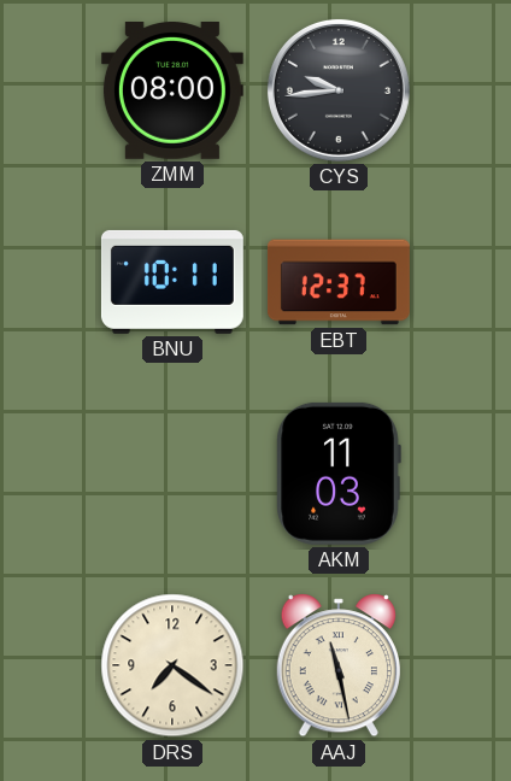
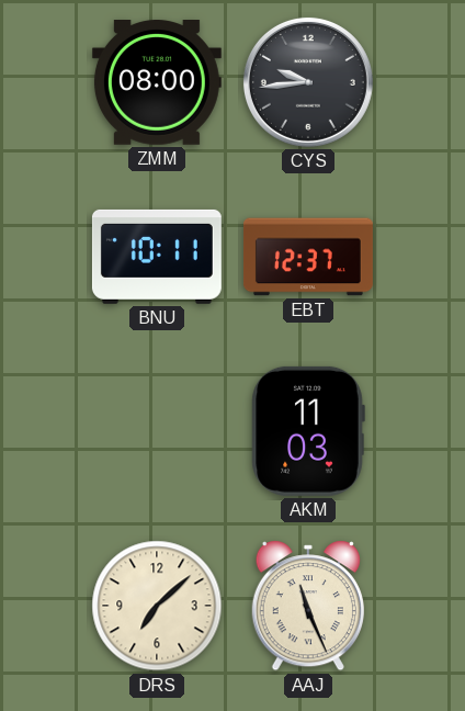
DRS: 7:21 -> 7:08 (157, 606)
AAJ: 11:28 -> 11:26 (308, 606)
